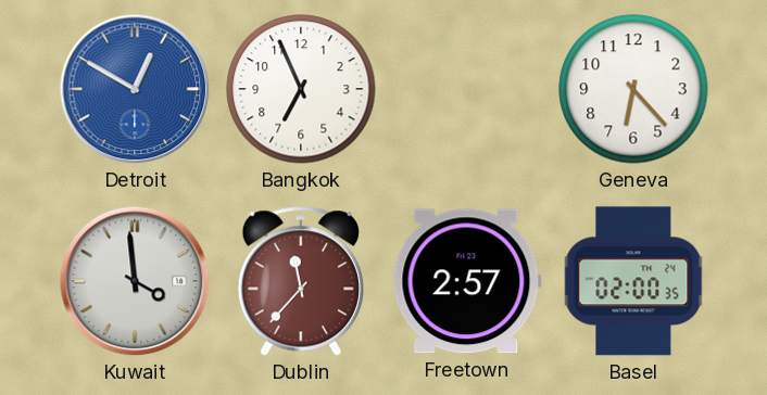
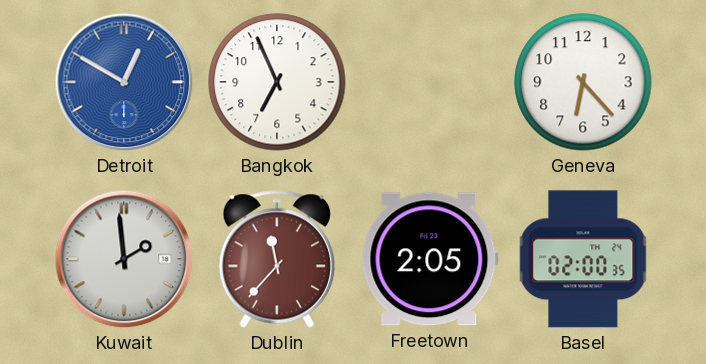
Kuwait: 3:59 -> 1:59 (124, 259)
Freetown: 2:57 -> 2:05 (430, 259)
